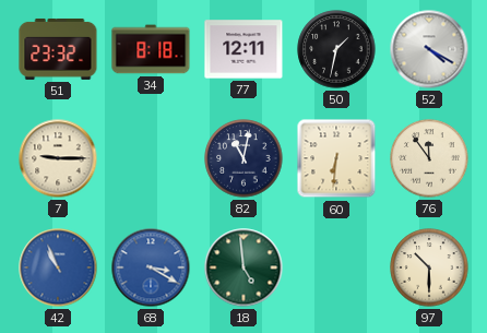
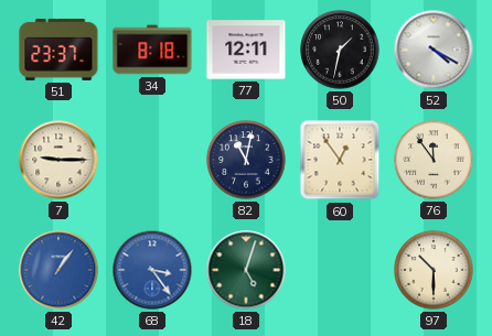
51: 23:32 -> 23:37 (58, 50)
60: 6:31 -> 12:54 (340, 160)
42: 10:56 -> 1:06 (58, 270)
68: 3:20 -> 3:24 (152, 270)
18: 4:59 -> 5:03 (246, 270)
